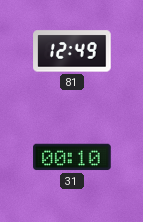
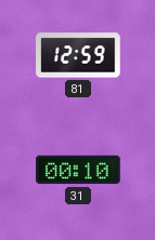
81: 12:49 -> 12:59 (78, 55)
